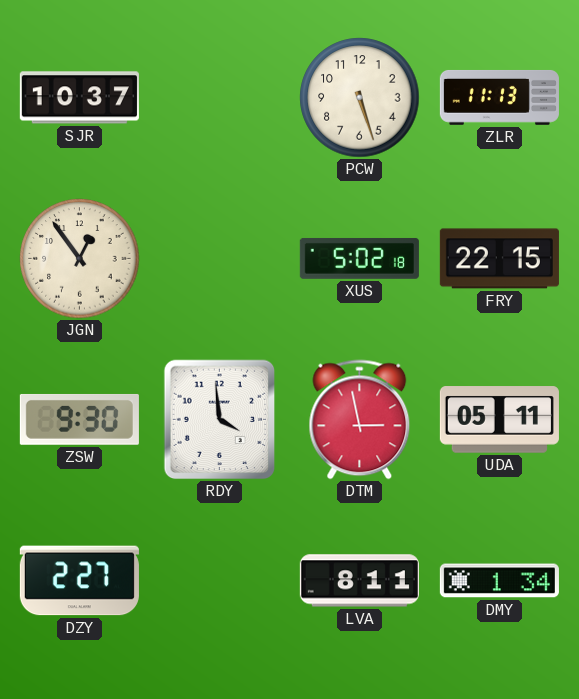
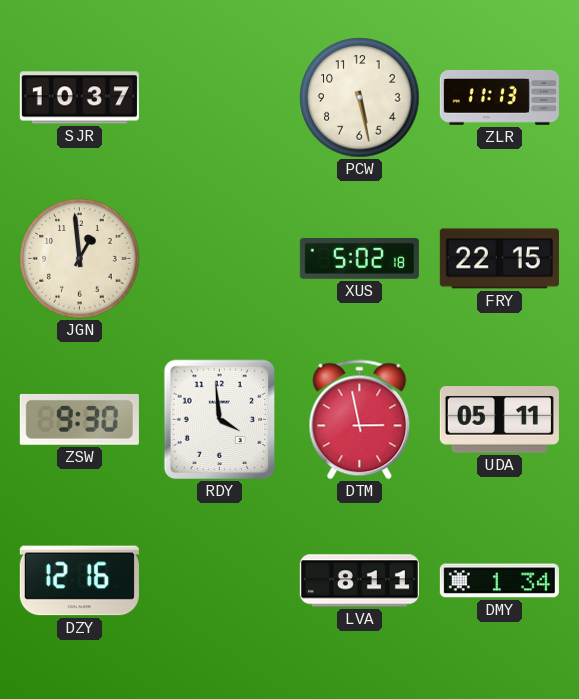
PCW: 5:27 -> 5:28 (360, 98)
JGN: 12:54 -> 12:59 (80, 259)
DZY: 2:27 -> 12:16 (79, 581)
